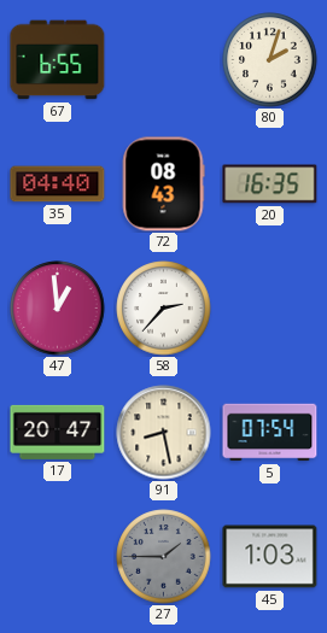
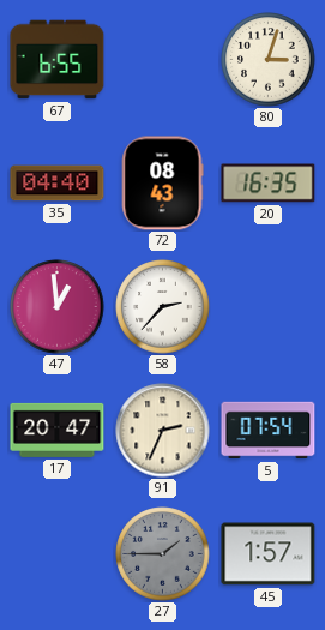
80: 2:03 -> 3:03 (269, 60)
91: 8:28 -> 2:34 (163, 431)
45: 1:03 -> 1:57 (269, 554)
